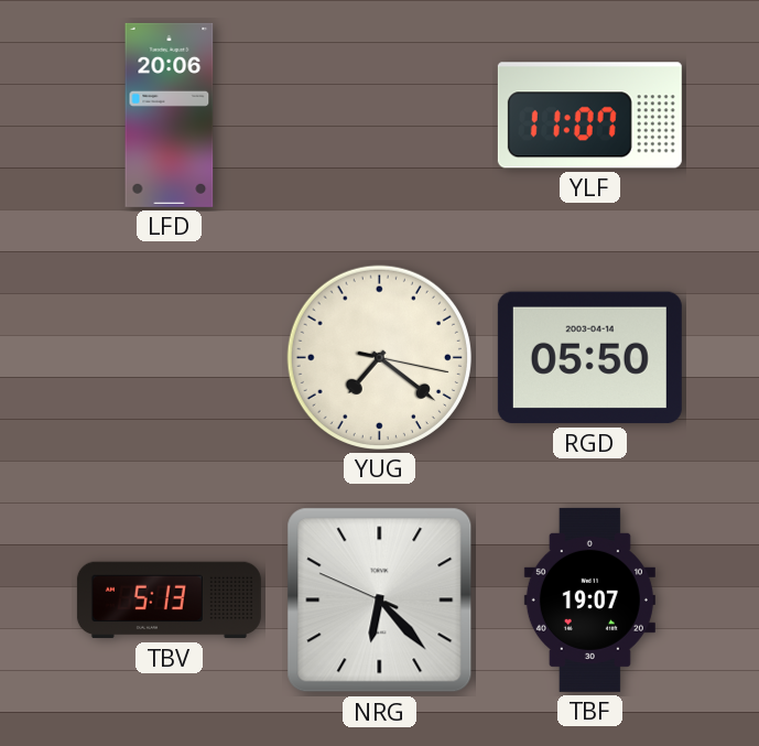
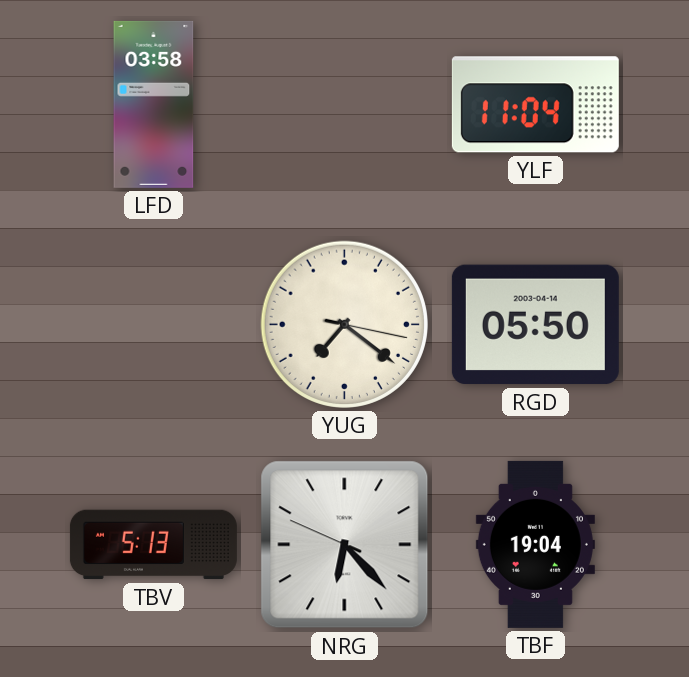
LFD: 20:06 -> 03:58 (154, 104)
YLF: 11:07 -> 11:04 (535, 105)
TBF: 19:07 -> 19:04 (535, 544)
